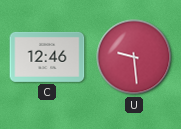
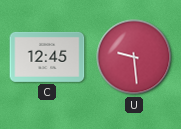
C: 12:46 -> 12:45 (47, 57)
